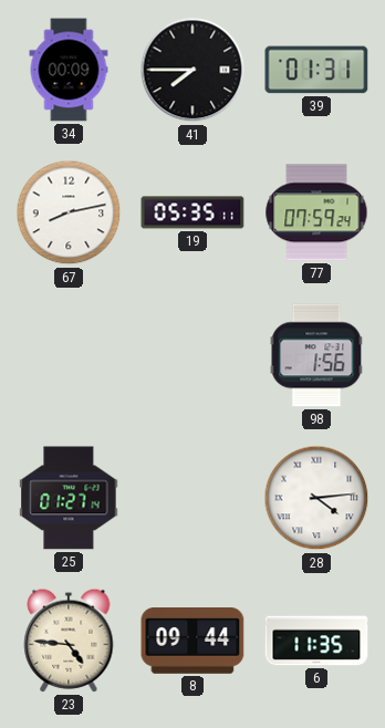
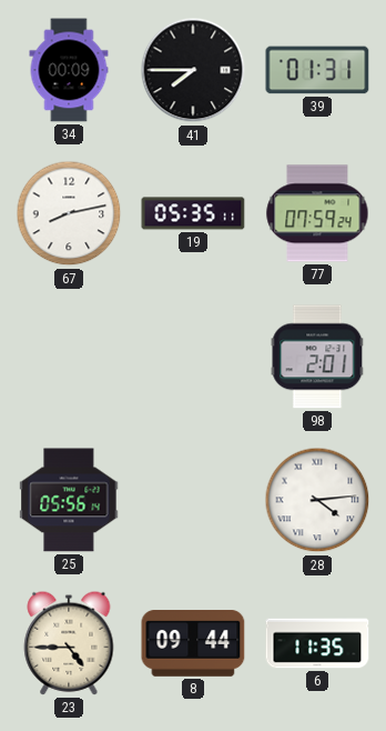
98: 1:56 -> 2:01 (317, 357)
25: 01:27 -> 05:56 (69, 500)
23: 4:46 -> 4:45 (69, 643)
